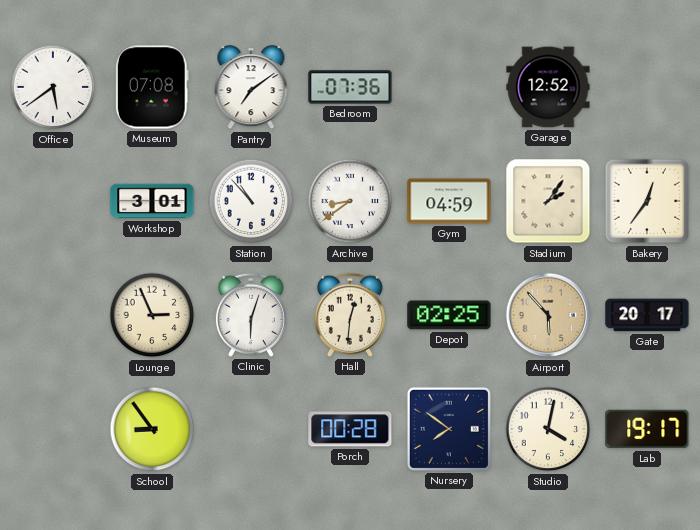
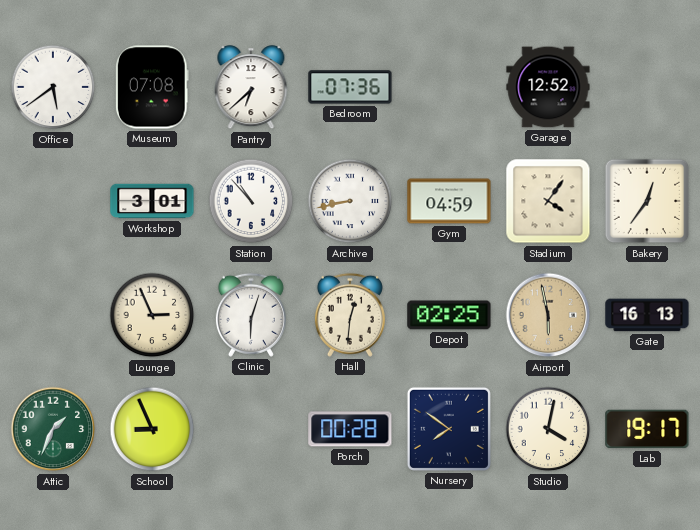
Pantry: 7:09 -> 6:38 (251, 88)
Archive: 8:39 -> 8:43 (350, 201)
Stadium: 2:06 -> 4:06 (548, 201)
Airport: 5:53 -> 5:58 (548, 315)
Gate: 20:17 -> 16:13 (647, 315)
Attic: none -> 1:34 (53, 429)
School: 8:54 -> 8:56 (152, 429)
